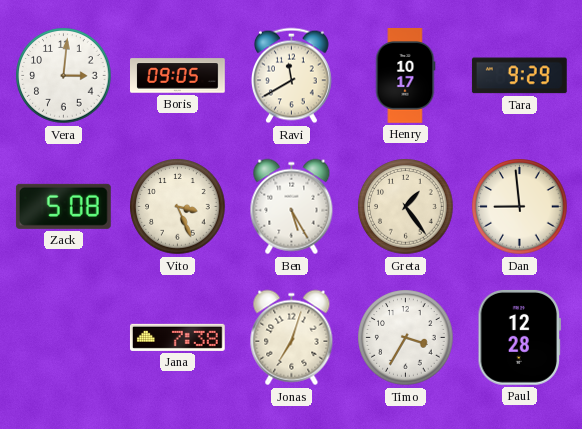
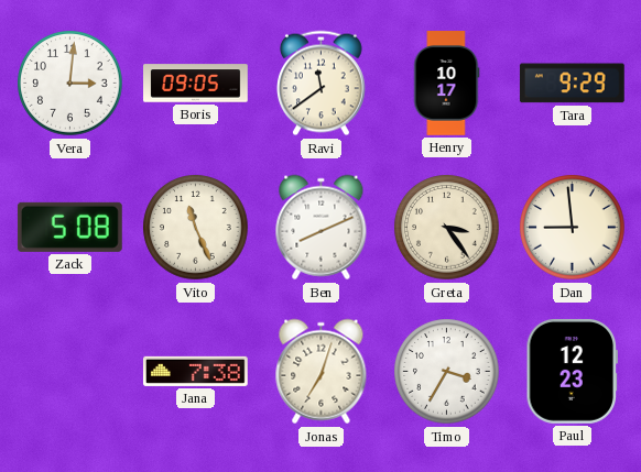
Ravi: 11:40 -> 11:39 (320, 84)
Vito: 3:26 -> 11:26 (196, 228)
Ben: 5:25 -> 8:11 (322, 228)
Greta: 1:24 -> 3:24 (447, 228)
Paul: 12:28 -> 12:23 (573, 371)
